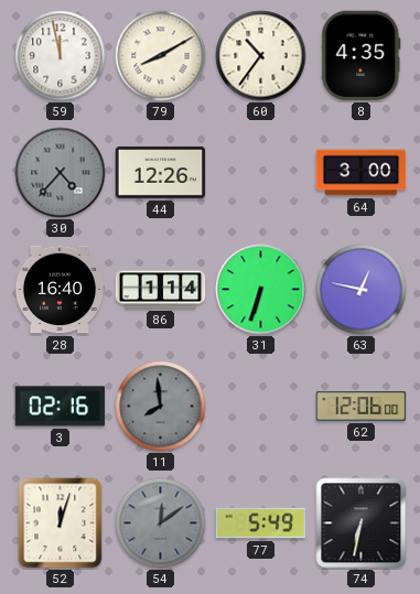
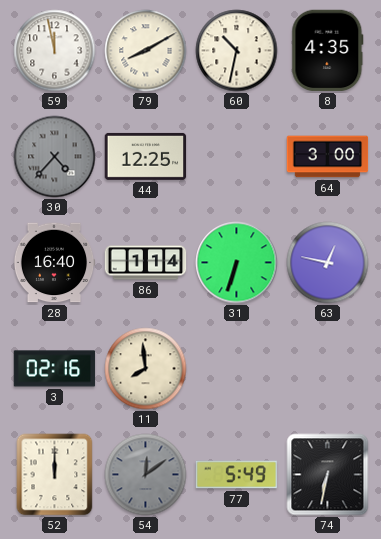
60: 10:36 -> 10:32 (237, 51)
44: 12:26 -> 12:25 (146, 156)
11 dial: grey -> cream (146, 369)
62: 12:06 -> none (362, 407)
52: 12:03 -> 12:00 (55, 475)
